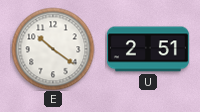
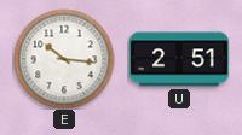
E: 10:21 -> 10:16 (64, 59)
